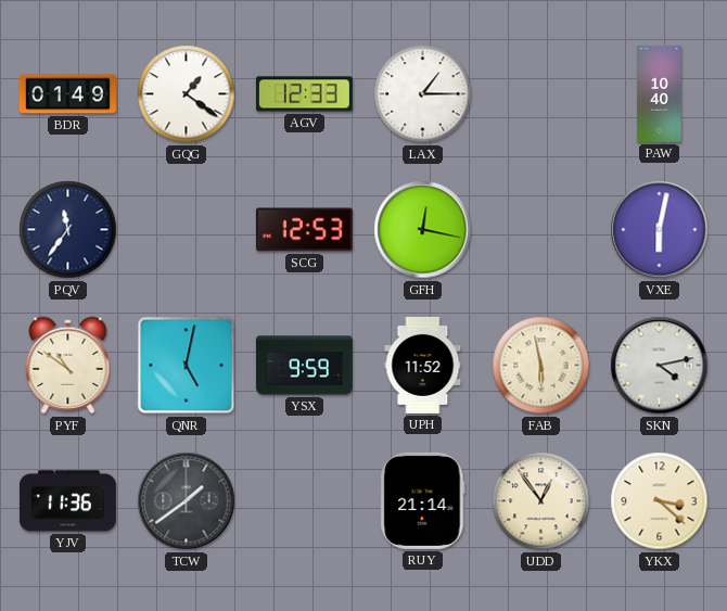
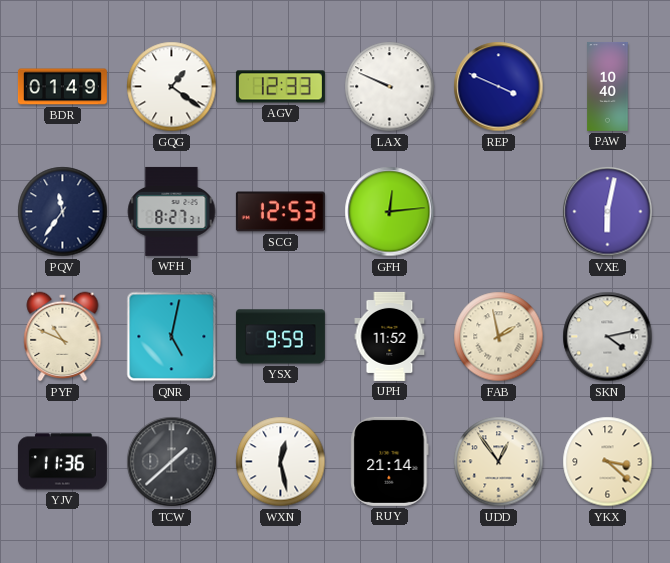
LAX: 1:15 -> 9:49 (390, 87)
REP: none -> 3:49 (499, 87)
WFH: none -> 8:27 (172, 211)
GFH: 12:17 -> 12:14 (390, 212)
PYF: 10:51 -> 10:49 (63, 337)
FAB: 5:58 -> 1:58 (499, 337)
TCW: 1:39 -> 1:38 (172, 462)
WXN: none -> 12:28 (281, 462)
